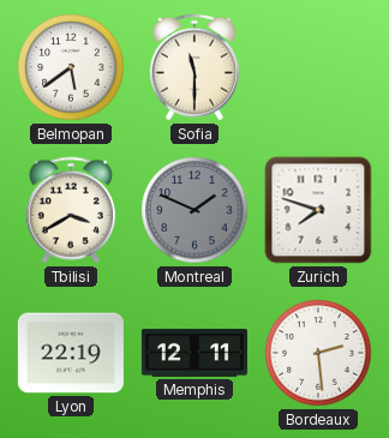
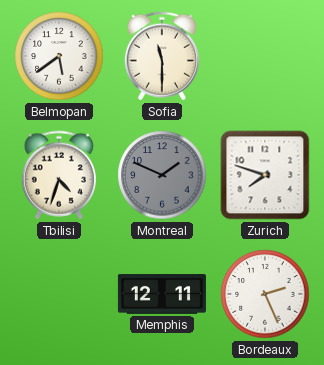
Tbilisi: 3:40 -> 4:33 (59, 175)
Lyon: 22:19 -> none (71, 353)
Bordeaux: 2:29 -> 2:26 (265, 294)
